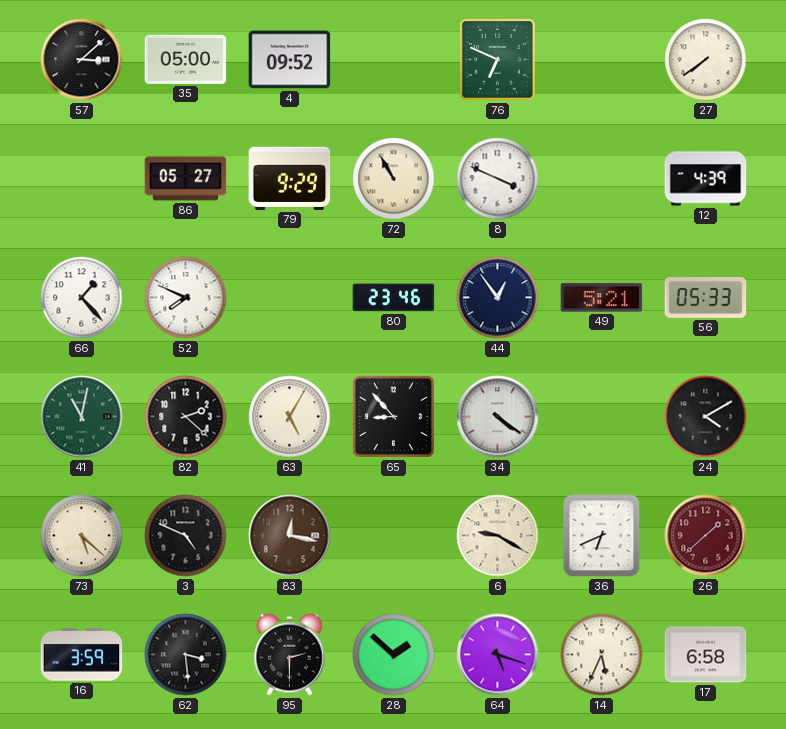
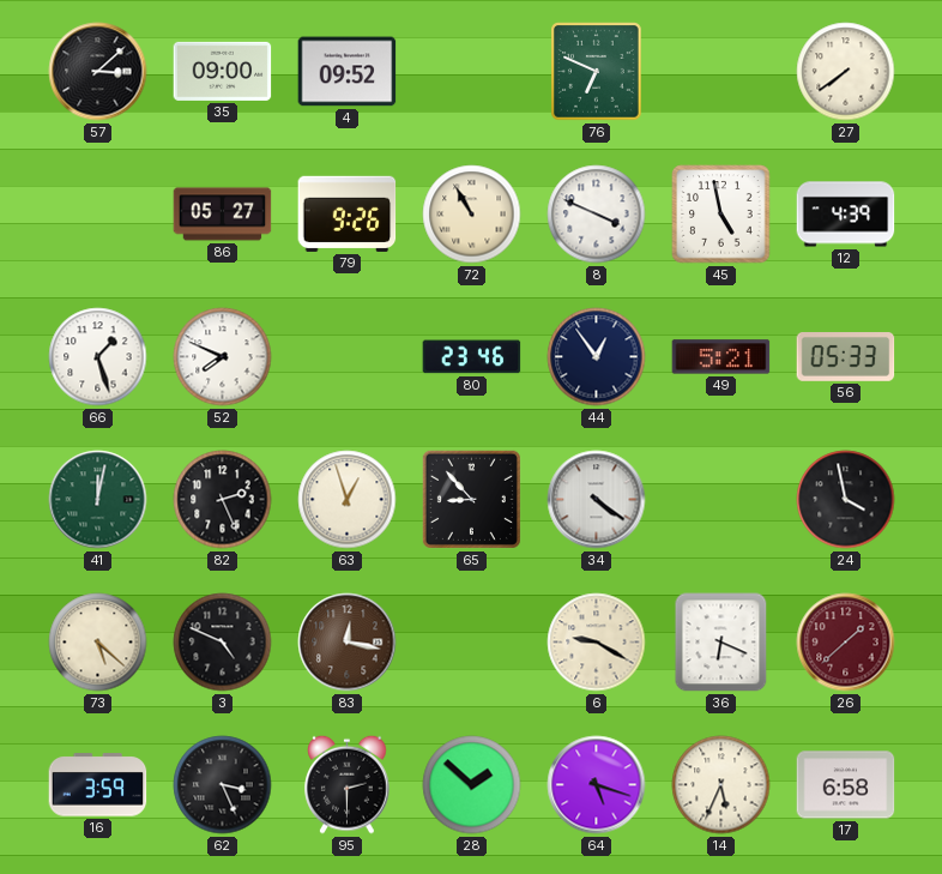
35: 05:00 -> 09:00 (223, 71)
79: 9:29 -> 9:26 (348, 213)
45: none -> 4:58 (721, 215)
66: 1:23 -> 1:27 (98, 357)
41: 11:02 -> 12:02 (98, 500)
82: 2:22 -> 2:26 (223, 500)
63: 5:05 -> 12:57 (348, 500)
24: 4:10 -> 3:58 (846, 500)
36: 6:41 -> 6:19 (721, 643)
62: 3:29 -> 3:26 (223, 785)
